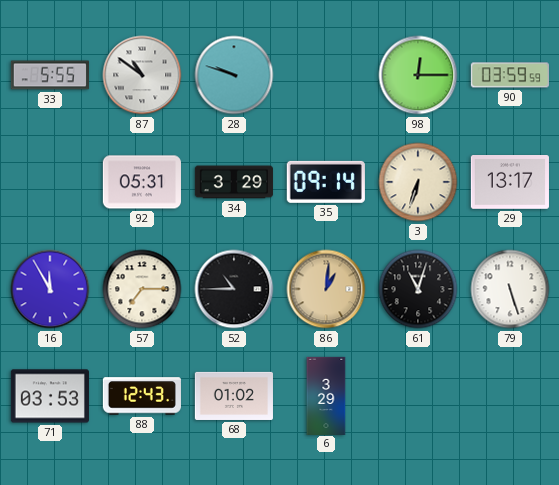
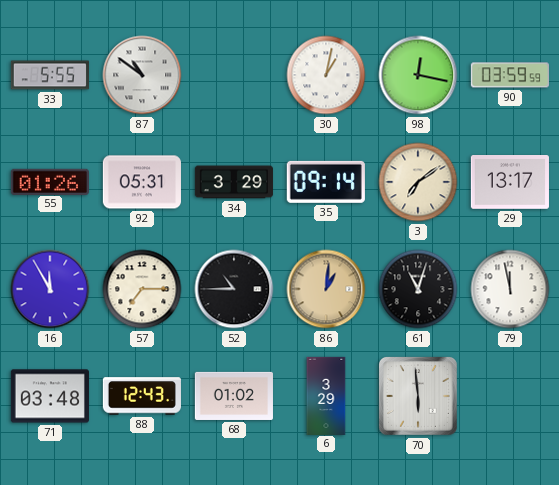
28: 9:48 -> none (234, 75)
30: none -> 1:02 (326, 75)
98: 12:15 -> 12:17 (418, 75)
55: none -> 01:26 (50, 181)
3: 6:33 -> 7:09 (418, 182)
79: 5:27 -> 11:58 (510, 289)
71: 03:53 -> 03:48 (50, 396)
70: none -> 5:59 (418, 396)
